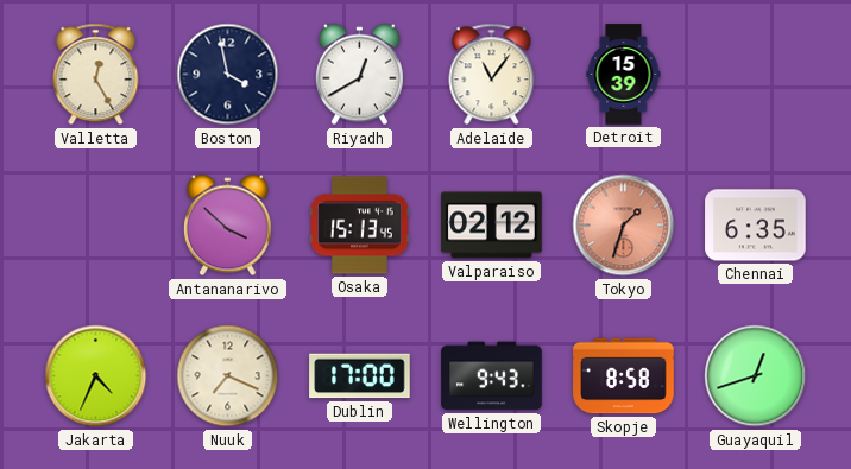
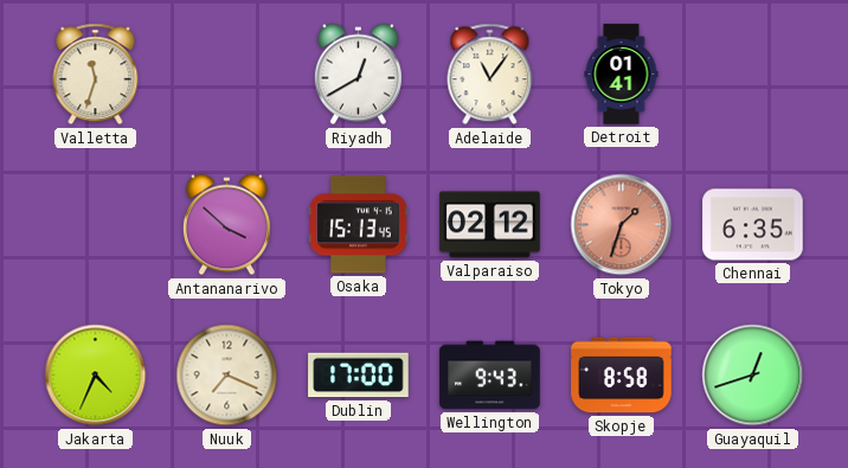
Valletta: 12:25 -> 11:33 (96, 75)
Boston: 3:58 -> none (228, 75)
Detroit: 15:39 -> 01:41 (622, 75)
